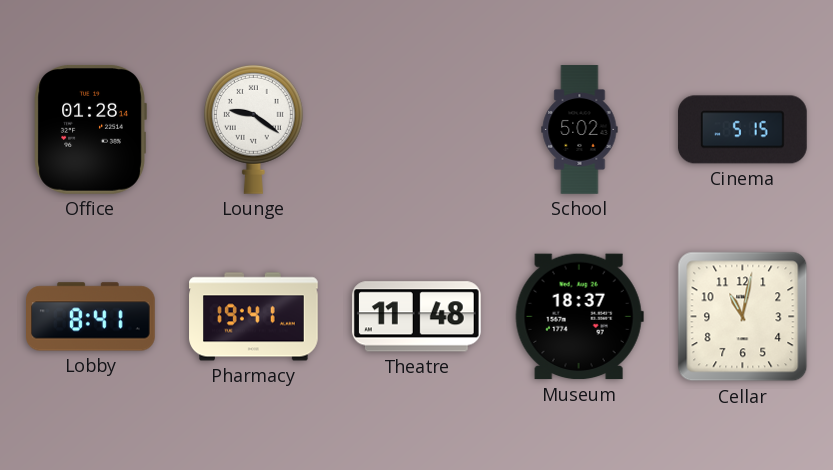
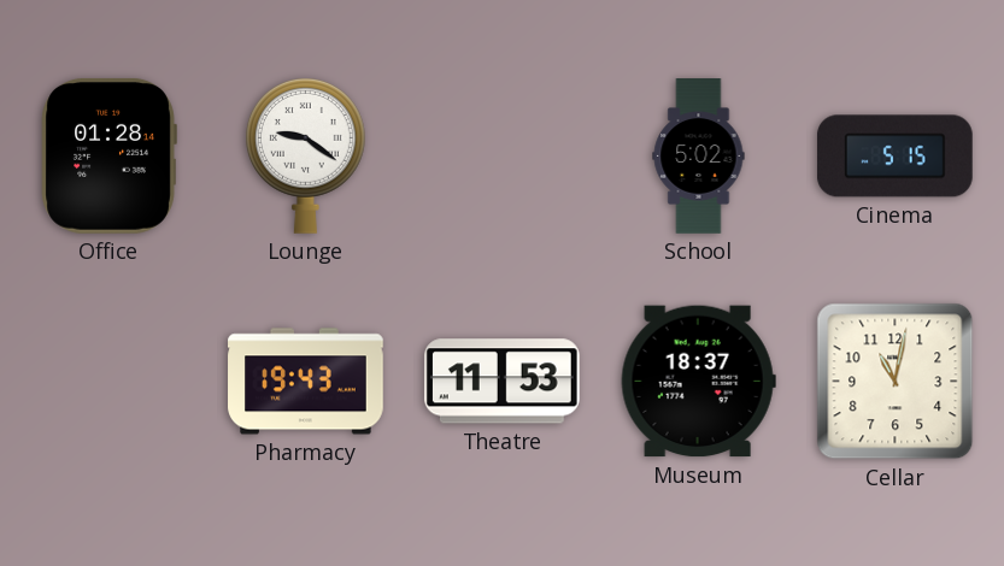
Lobby: 8:41 -> none (91, 317)
Pharmacy: 19:41 -> 19:43 (306, 382)
Theatre: 11:48 -> 11:53 (501, 382)
